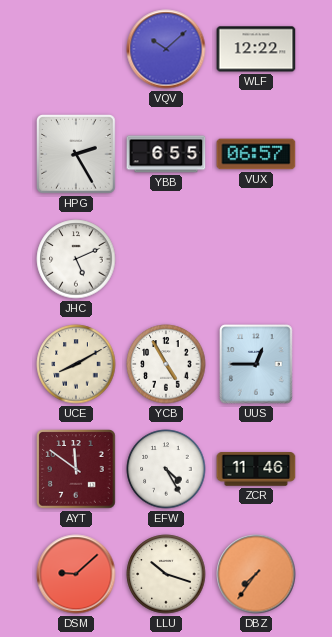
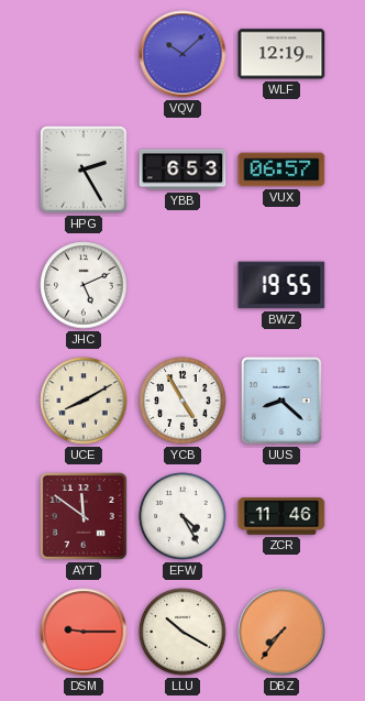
WLF: 12:22 -> 12:19 (281, 54)
YBB: 6:55 -> 6:53 (182, 169)
BWZ: none -> 19:55 (281, 285)
UUS: 12:45 -> 8:22 (281, 401)
DSM: 9:08 -> 9:15 (84, 632)
LLU: 10:18 -> 10:20 (182, 632)
